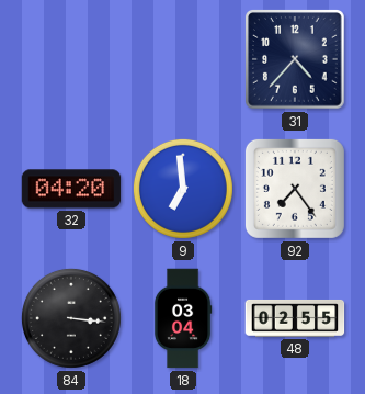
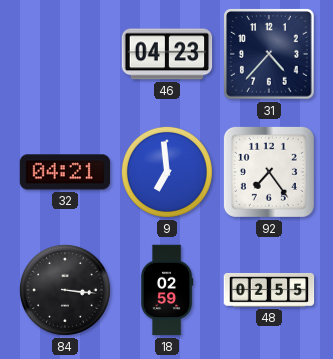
46: none -> 04:23 (167, 54)
32: 04:20 -> 04:21 (65, 172)
18: 03:04 -> 02:59 (167, 290)
